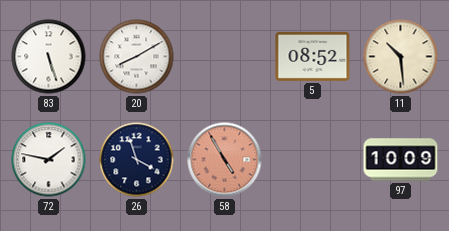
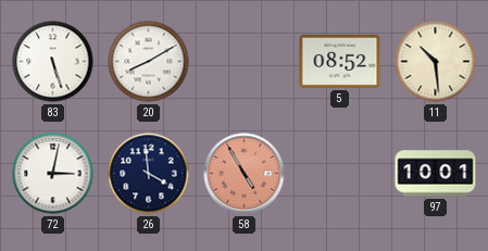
72: 1:47 -> 3:02 (53, 174)
26: 3:57 -> 3:59 (149, 174)
97: 10:09 -> 10:01 (436, 174)
